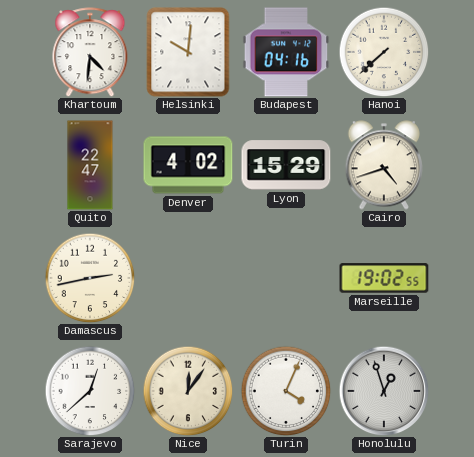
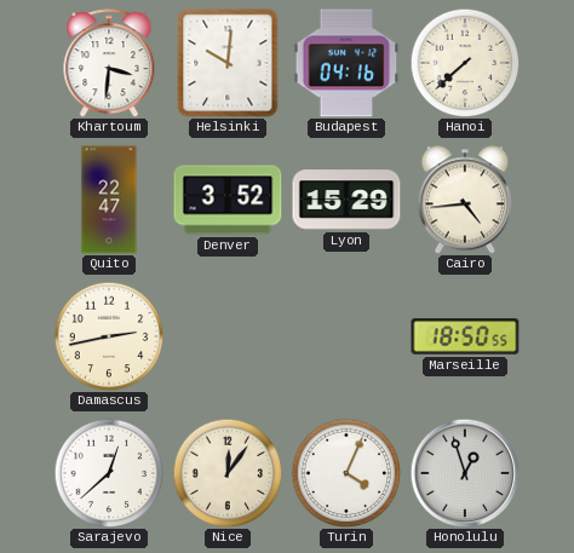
Khartoum: 4:31 -> 3:31 (109, 63)
Denver: 4:02 -> 3:52 (228, 200)
Cairo: 4:42 -> 4:44 (464, 200)
Marseille: 19:02 -> 18:50 (465, 336)
